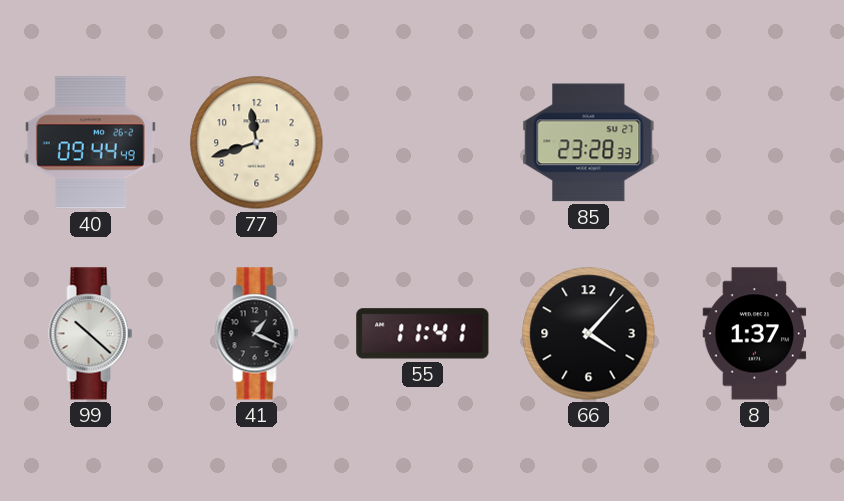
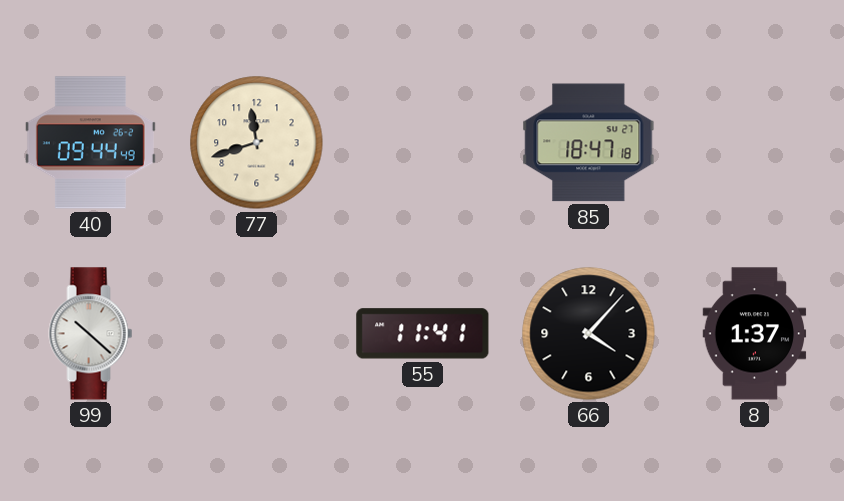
85: 23:28 -> 18:47 (589, 143)
41: 1:19 -> none (257, 334)
